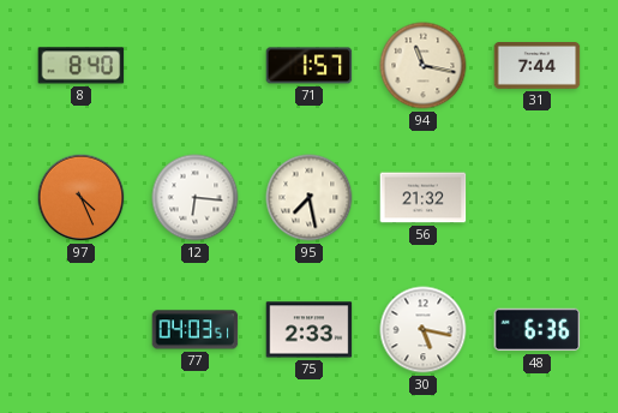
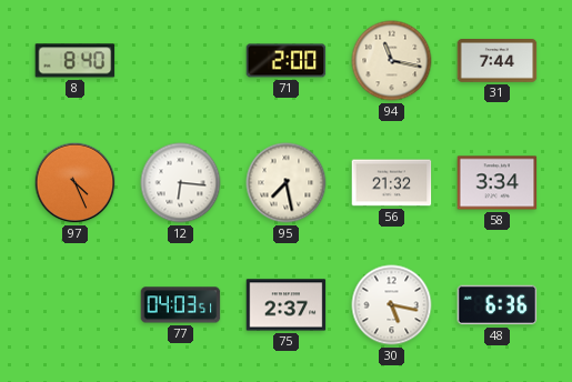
71: 1:57 -> 2:00 (287, 61)
58: none -> 3:34 (498, 183)
75: 2:33 -> 2:37 (287, 305)
